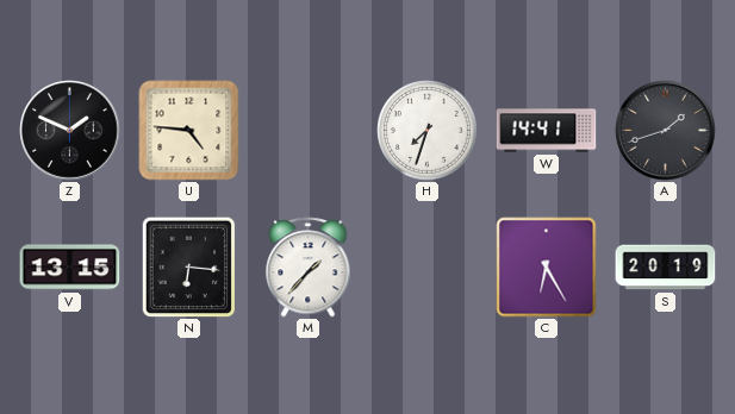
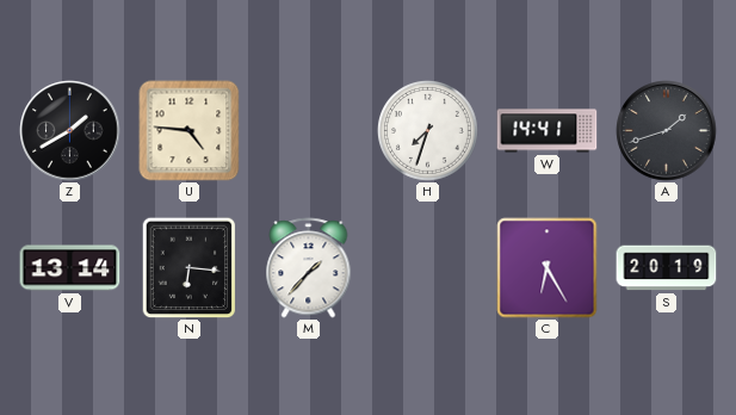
Z: 1:49 -> 1:40 (70, 131)
V: 13:15 -> 13:14 (70, 268)
